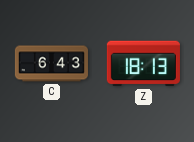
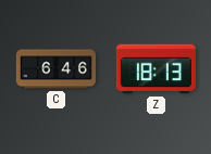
C: 6:43 -> 6:46 (55, 69)
